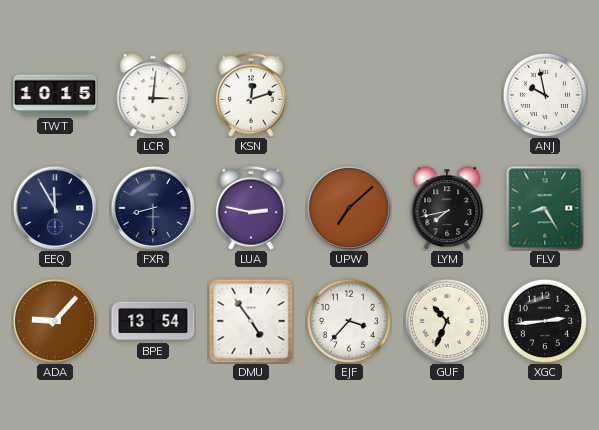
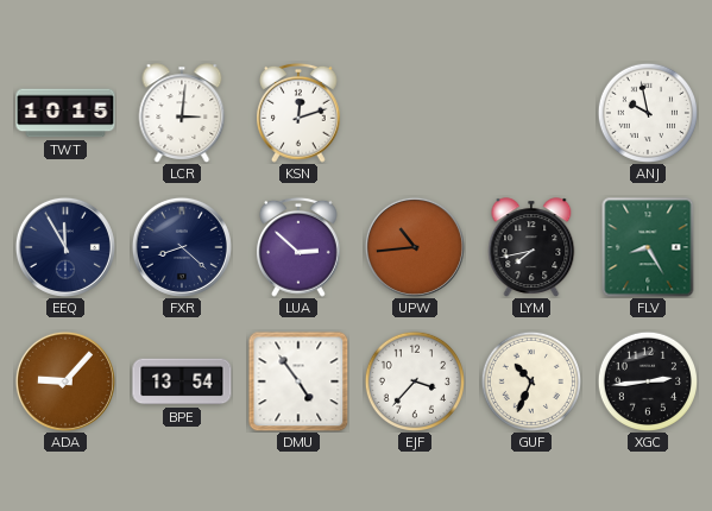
FXR: 8:30 -> 8:22 (182, 247)
LUA: 2:47 -> 2:52 (300, 247)
UPW: 7:08 -> 10:44 (415, 247)
